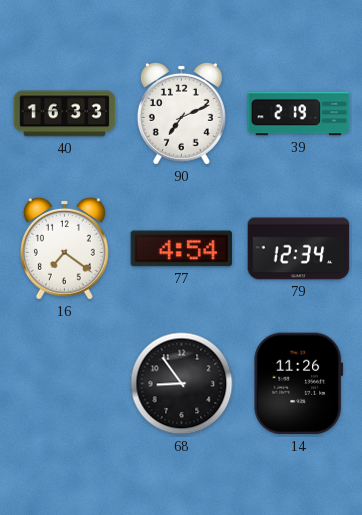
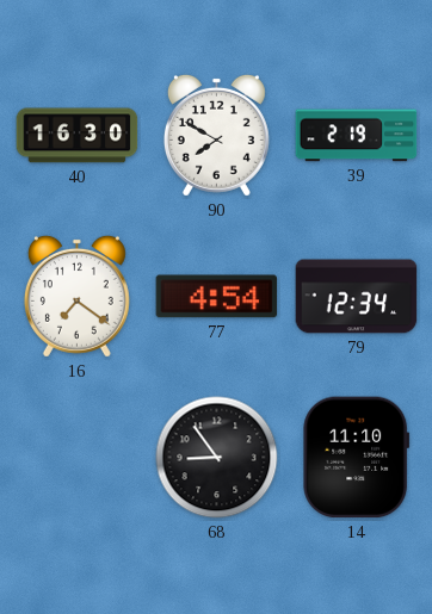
40: 16:33 -> 16:30 (78, 136)
90: 7:11 -> 7:50 (216, 135)
14: 11:26 -> 11:10 (357, 458)
